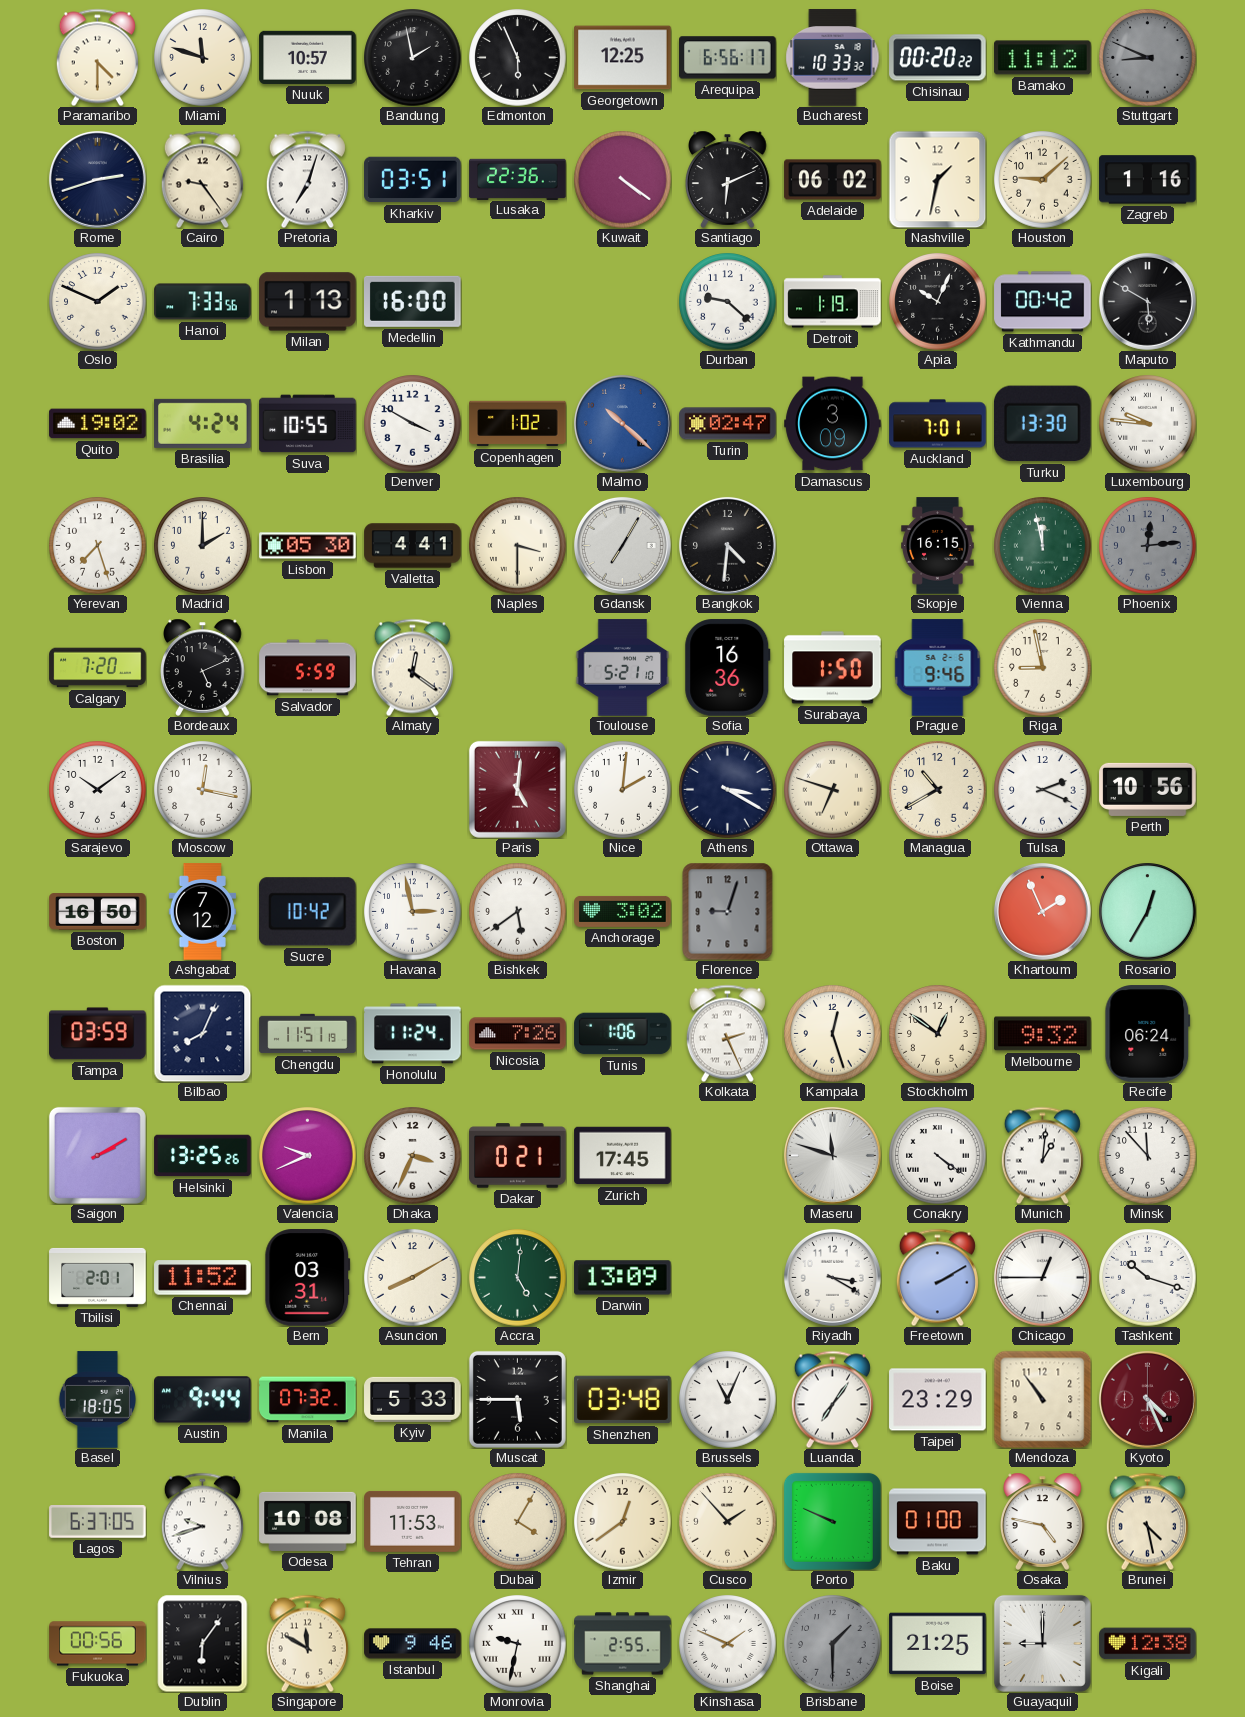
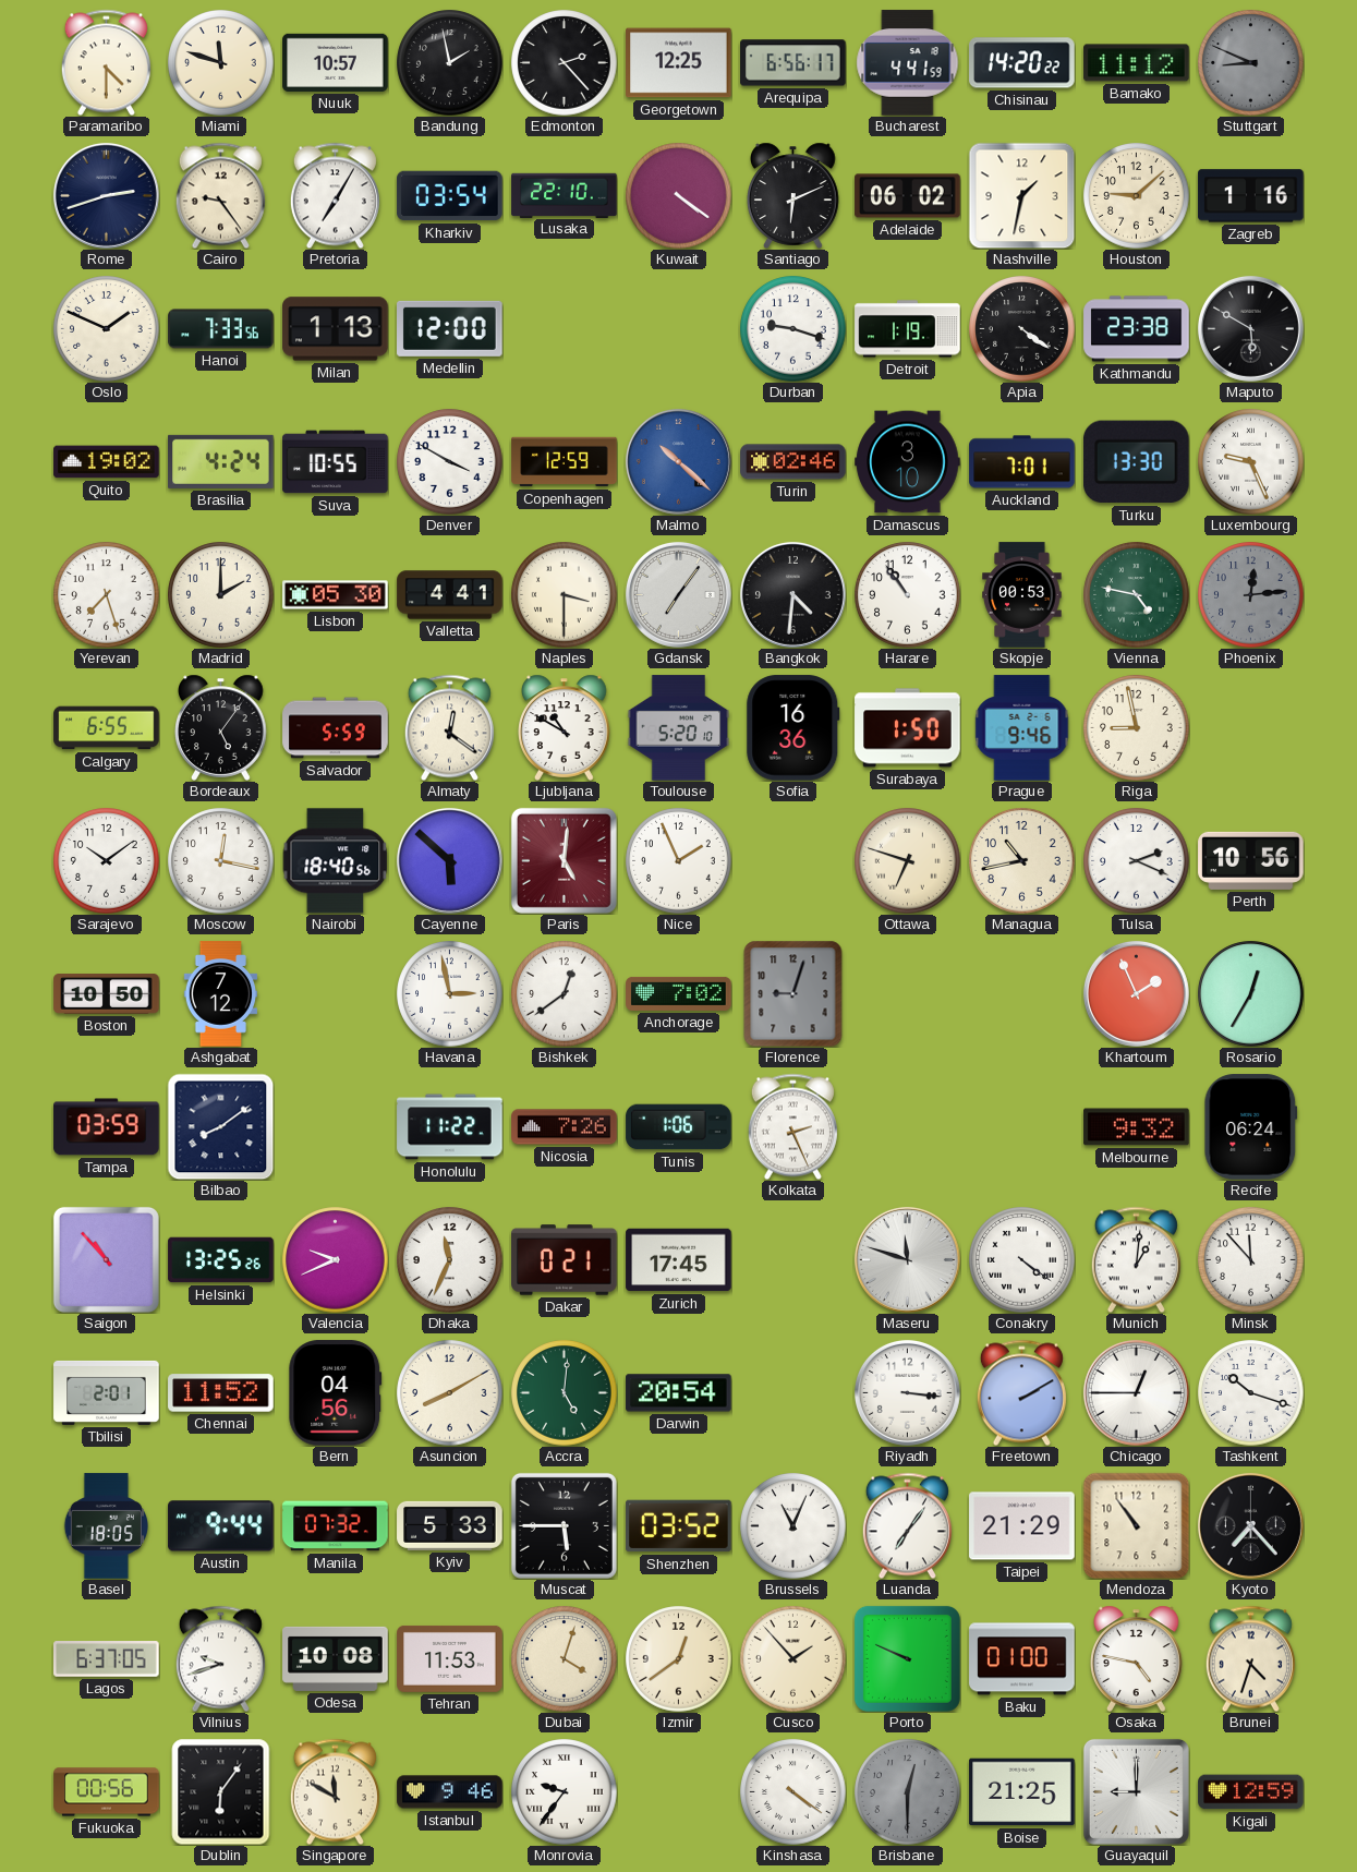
Edmonton: 5:56 -> 2:23 (565, 63)
Bucharest: 10:33 -> 4:41 (908, 63)
Chisinau: 00:20 -> 14:20 (1022, 63)
Pretoria: 7:03 -> 7:05 (335, 195)
Kharkiv: 03:51 -> 03:54 (450, 196)
Lusaka: 22:36 -> 22:10 (565, 195)
Medellin: 16:00 -> 12:00 (450, 328)
Durban: 9:22 -> 9:18 (793, 329)
Apia: 10:04 -> 4:21 (1022, 329)
Kathmandu: 00:42 -> 23:38 (1137, 329)
Copenhagen: 1:02 -> 12:59 (565, 462)
Turin: 02:47 -> 02:46 (793, 462)
Damascus: 3:09 -> 3:10 (908, 462)
Luxembourg: 9:46 -> 9:26 (1251, 462)
Gdansk: 7:05 -> 7:06 (678, 594)
Harare: none -> 10:54 (908, 595)
Skopje: 16:15 -> 00:53 (1022, 595)
Vienna: 11:58 -> 4:47 (1137, 595)
Calgary: 7:20 -> 6:55 (107, 728)
Bordeaux: 5:11 -> 5:06 (221, 727)
Ljubljana: none -> 10:50 (565, 727)
Toulouse: 5:21 -> 5:20 (679, 728)
Nairobi: none -> 18:40 (335, 861)
Cayenne: none -> 5:52 (449, 860)
Nice: 2:01 -> 1:56 (679, 861)
Athens: 3:20 -> none (728, 790)
Managua: 10:40 -> 10:43 (1022, 861)
Boston: 16:50 -> 10:50 (107, 994)
Sucre: 10:42 -> none (307, 912)
Bishkek: 5:39 -> 12:39 (565, 994)
Anchorage: 3:02 -> 7:02 (679, 993)
Bilbao: 8:04 -> 8:09 (220, 1126)
Chengdu: 11:51 -> none (308, 1034)
Honolulu: 11:24 -> 11:22 (450, 1127)
Kampala: 12:27 -> none (833, 1034)
Stockholm: 12:51 -> none (938, 1034)
Saigon: 2:10 -> 10:53 (106, 1259)
Dhaka: 3:34 -> 11:34 (450, 1260)
Bern: 03:31 -> 04:56 (336, 1393)
Darwin: 13:09 -> 20:54 (679, 1393)
Riyadh: 3:20 -> 3:16 (907, 1392)
Shenzhen: 03:48 -> 03:52 (679, 1526)
Taipei: 23:29 -> 21:29 (1022, 1526)
Kyoto: 4:26 -> 7:23 (1250, 1525)
Kyoto dial: burgundy -> black (1250, 1525)
Dubai: 4:05 -> 4:03 (565, 1659)
Brunei: 4:28 -> 4:33 (1250, 1658)
Monrovia: 9:32 -> 9:36 (565, 1792)
Shanghai: 2:55 -> none (623, 1644)
Kinshasa: 1:49 -> 4:21 (793, 1792)
Brisbane: 1:30 -> 12:30 (908, 1792)
Kigali: 12:38 -> 12:59 (1251, 1792)
